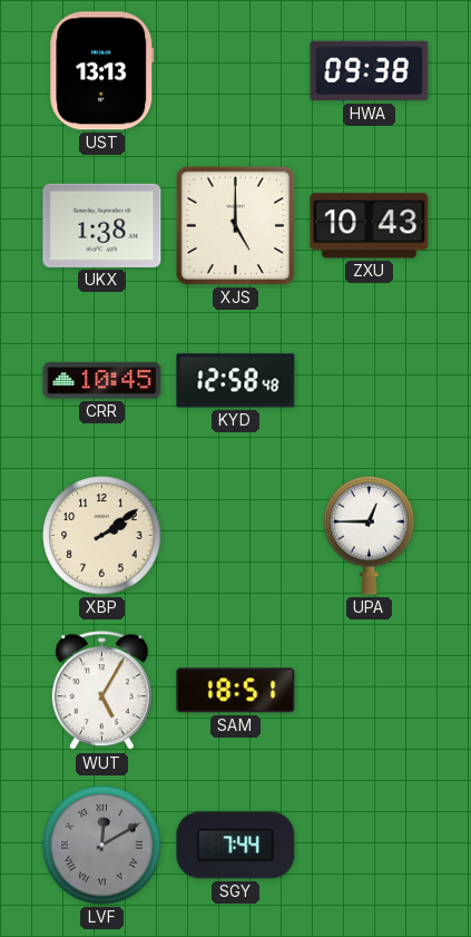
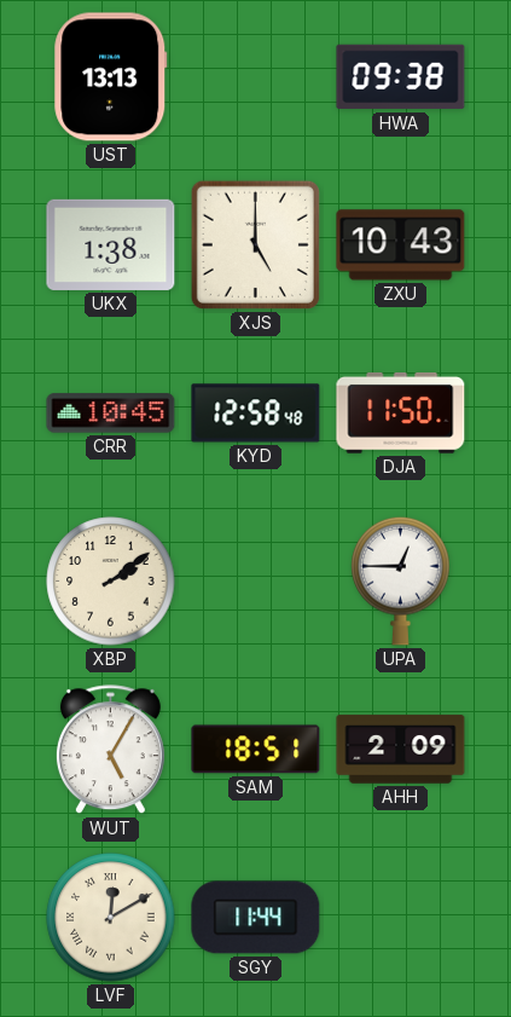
DJA: none -> 11:50 (401, 412)
AHH: none -> 2:09 (401, 750)
LVF dial: grey -> cream (111, 918)
SGY: 7:44 -> 11:44 (256, 918)
